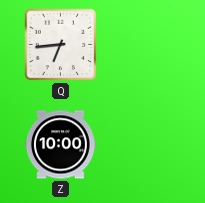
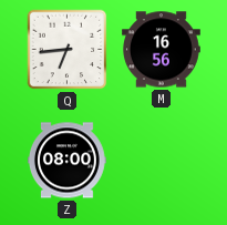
M: none -> 16:56 (162, 50)
Z: 10:00 -> 08:00 (68, 161)
